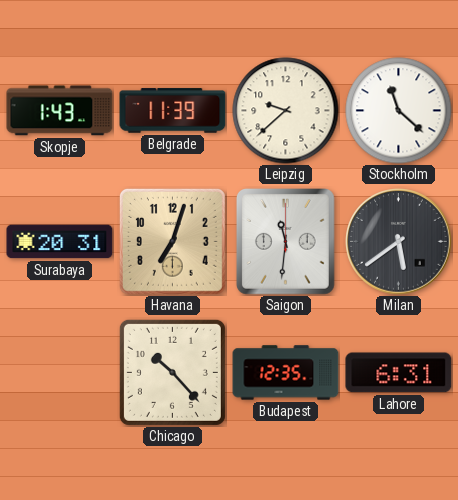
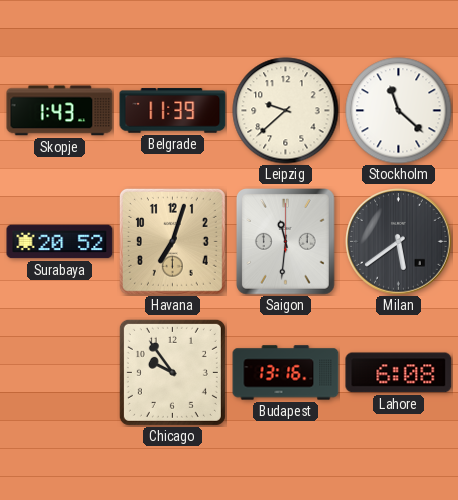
Surabaya: 20:31 -> 20:52 (60, 242)
Chicago: 10:23 -> 9:54 (172, 372)
Budapest: 12:35 -> 13:16 (286, 373)
Lahore: 6:31 -> 6:08 (399, 373)
